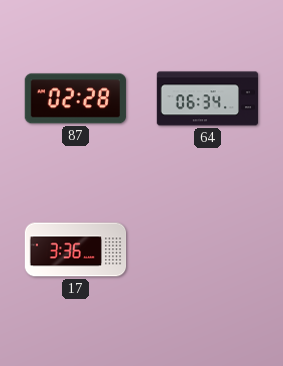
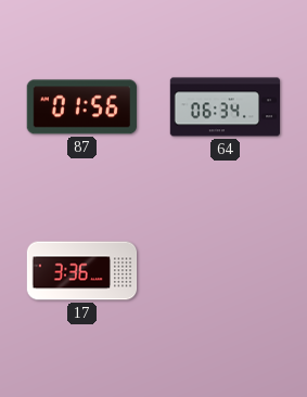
87: 02:28 -> 01:56 (81, 107)
